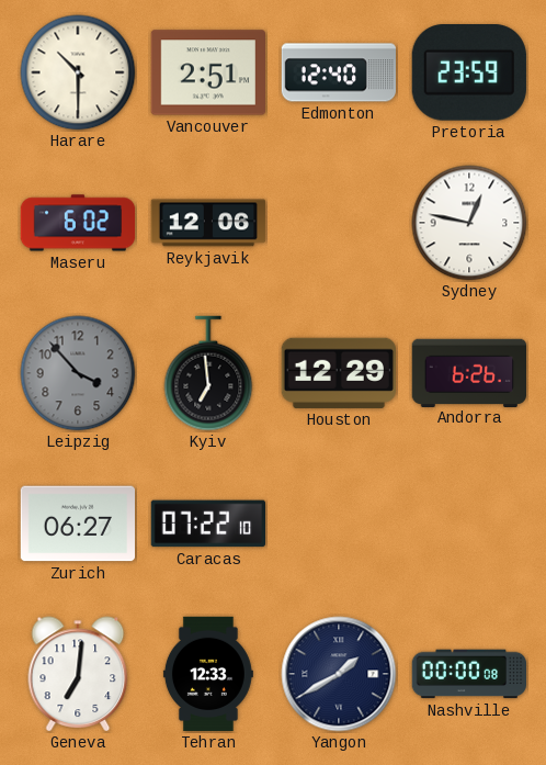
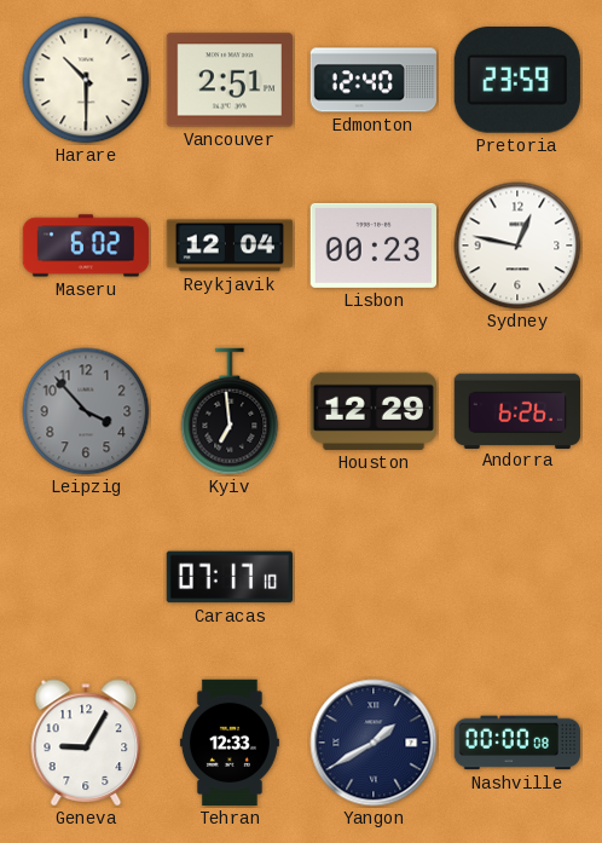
Reykjavik: 12:06 -> 12:04 (230, 246)
Lisbon: none -> 00:23 (372, 246)
Zurich: 06:27 -> none (77, 524)
Caracas: 07:22 -> 07:17 (228, 577)
Geneva: 7:01 -> 9:05 (86, 743)
